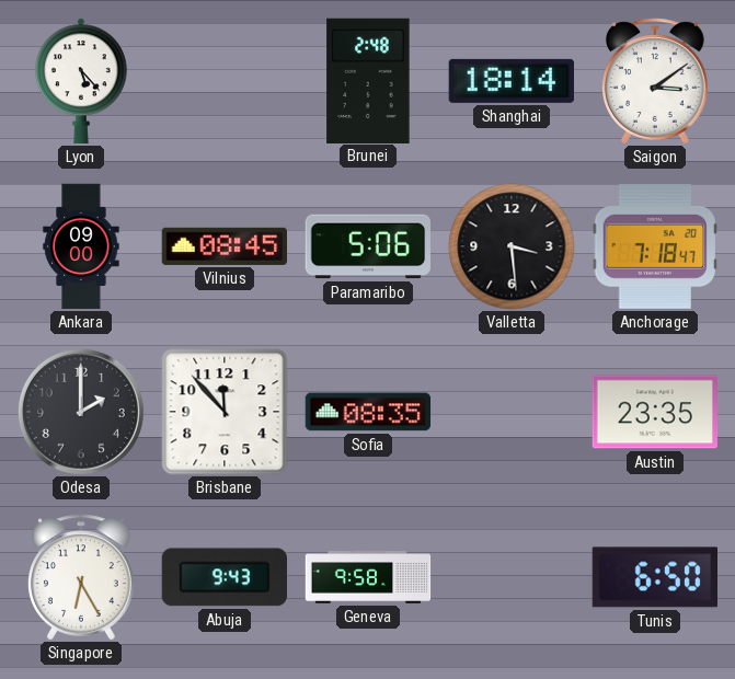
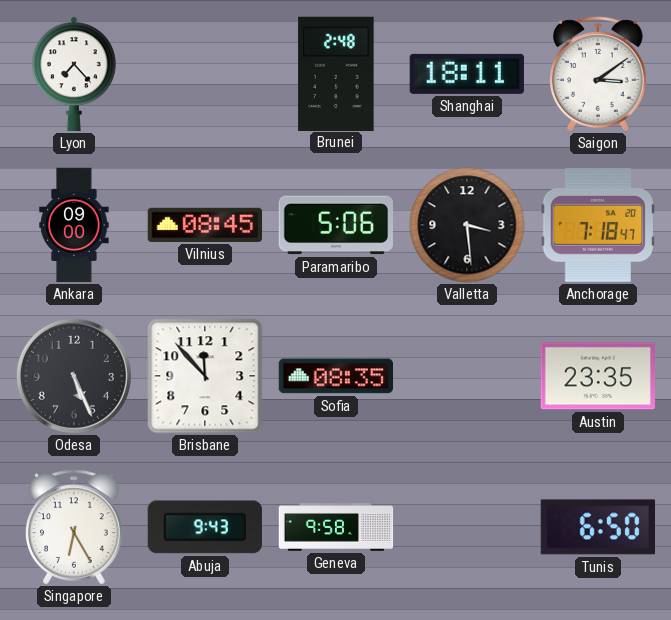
Lyon: 5:23 -> 7:23 (75, 74)
Shanghai: 18:14 -> 18:11 (467, 74)
Odesa: 2:00 -> 5:26 (74, 376)
